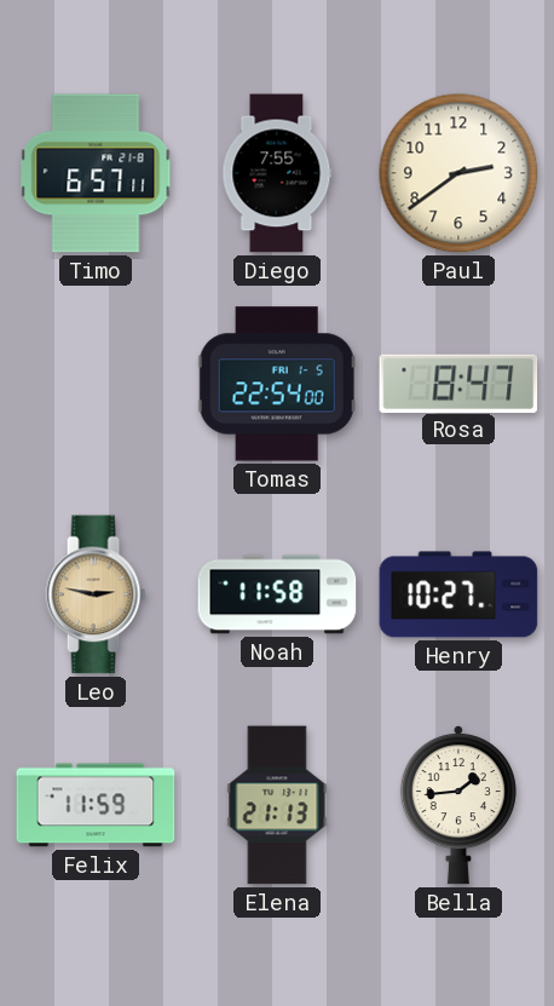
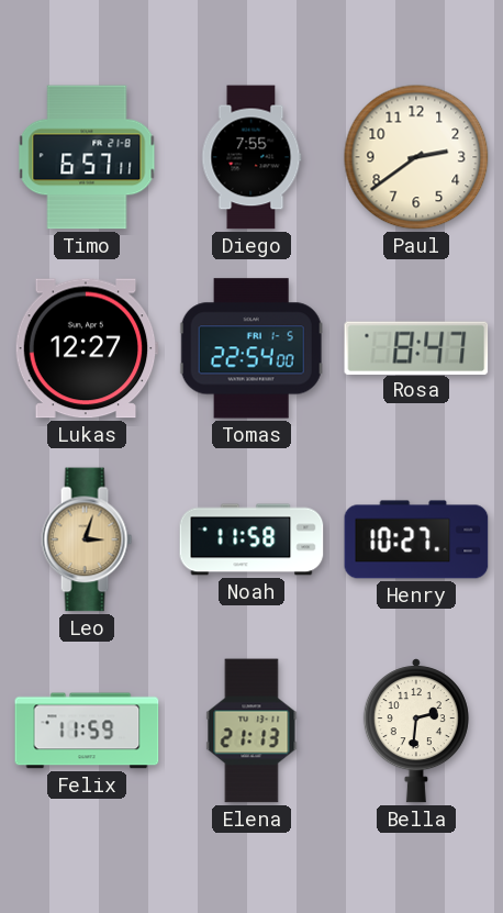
Lukas: none -> 12:27 (87, 348)
Leo: 2:47 -> 3:03 (87, 539)
Bella: 1:44 -> 2:31 (416, 731)
